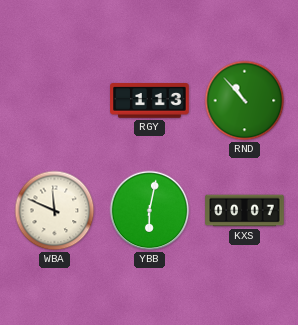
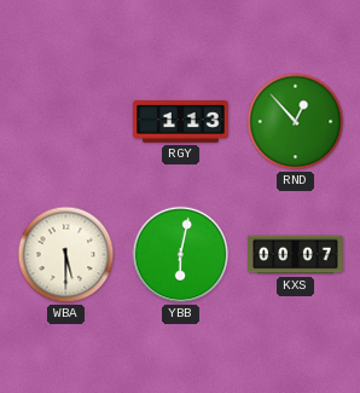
RND: 10:53 -> 12:53 (296, 122)
WBA: 11:49 -> 5:30 (66, 255)
